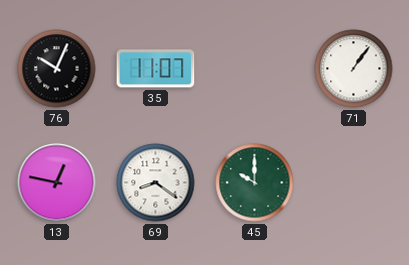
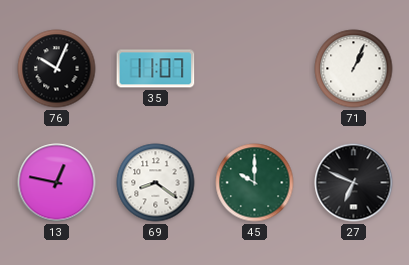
71: 1:06 -> 1:04 (354, 69)
27: none -> 6:49 (354, 183)
